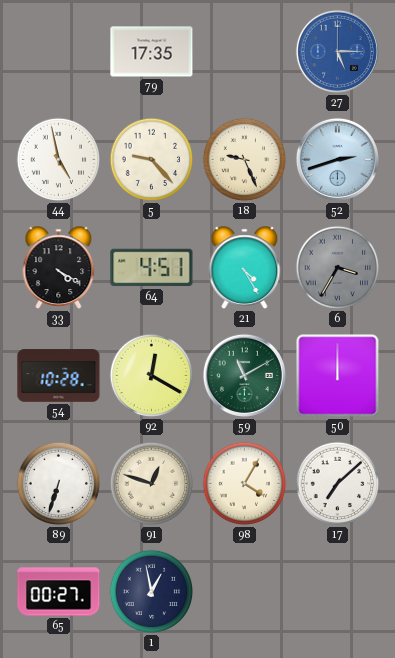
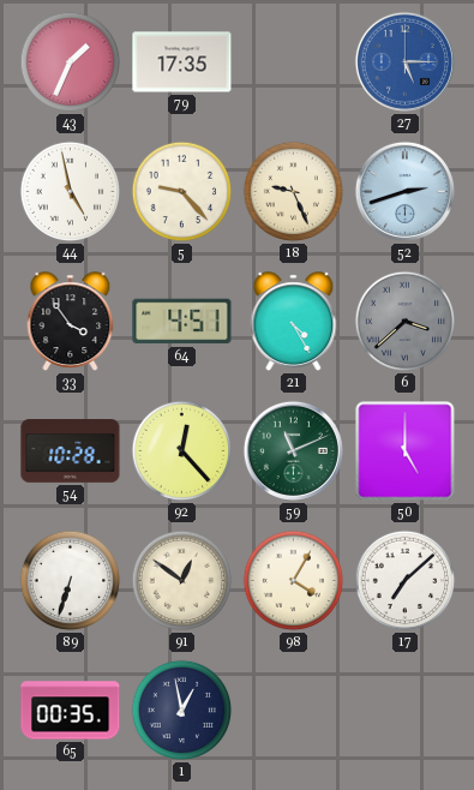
43: none -> 1:34 (71, 62)
33: 4:20 -> 3:54 (71, 322)
6: 3:35 -> 3:38 (406, 322)
92: 12:20 -> 12:23 (182, 451)
59: 11:10 -> 11:11 (293, 450)
50: 12:00 -> 5:00 (406, 451)
91: 12:48 -> 12:51 (182, 581)
65: 00:27 -> 00:35 (71, 711)
